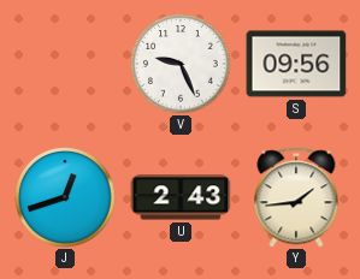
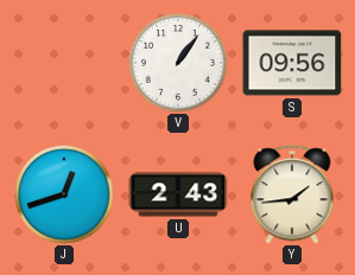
V: 9:26 -> 1:06 (178, 63)
